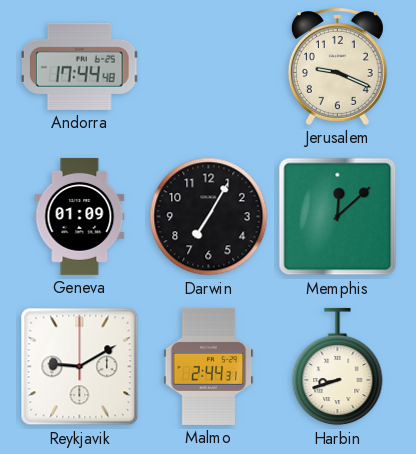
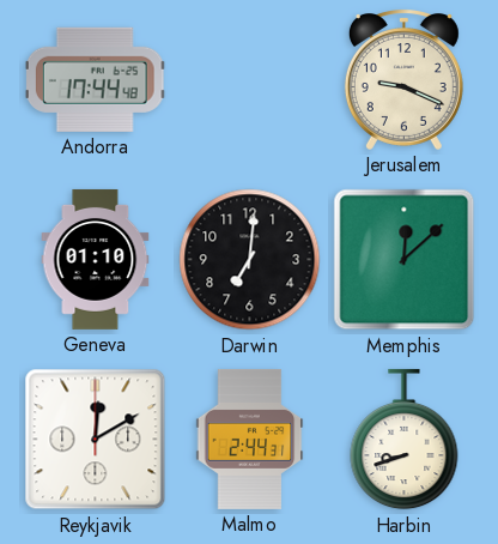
Geneva: 01:09 -> 01:10 (96, 259)
Darwin: 7:05 -> 7:01 (250, 260)
Reykjavik: 9:10 -> 12:10 (96, 440)
